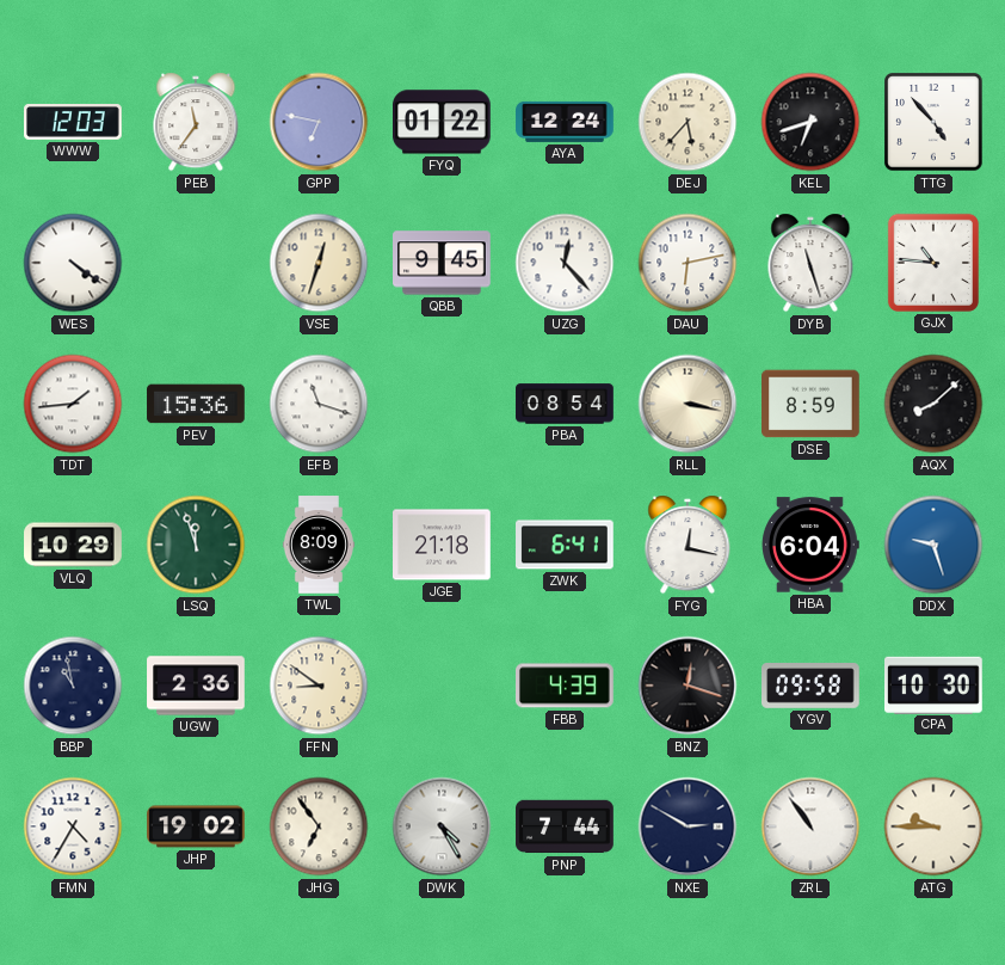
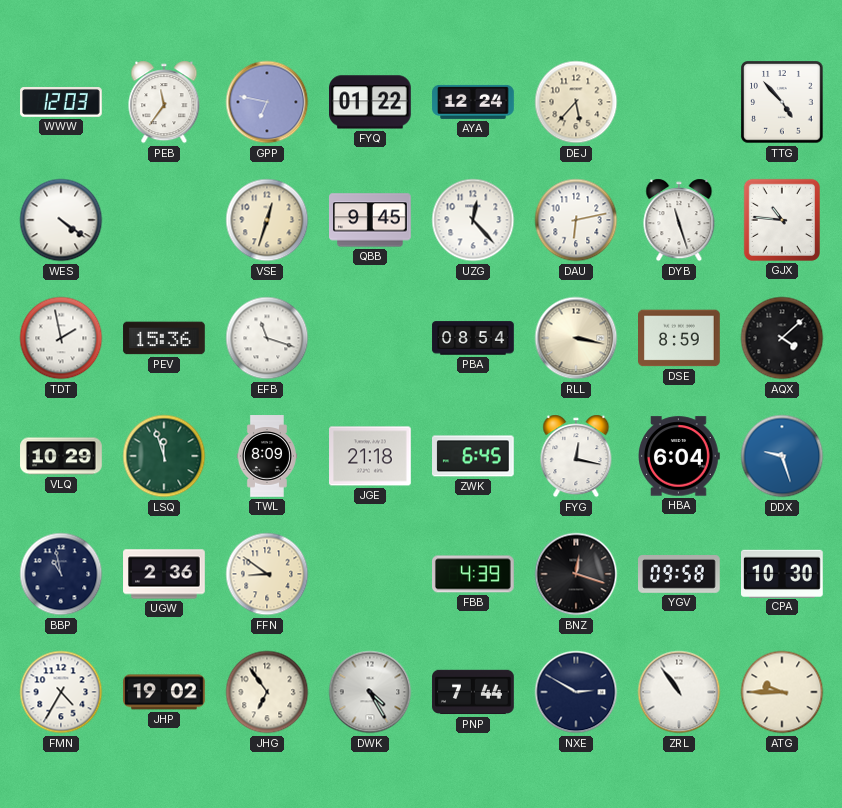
KEL: 6:42 -> none (810, 122)
TDT: 1:44 -> 1:58 (61, 338)
AQX: 8:08 -> 4:08 (782, 338)
ZWK: 6:41 -> 6:45 (474, 456)
